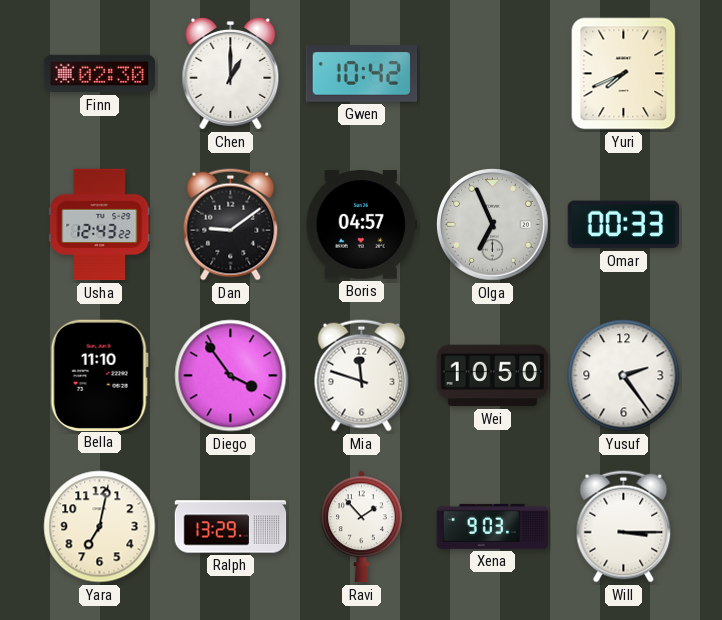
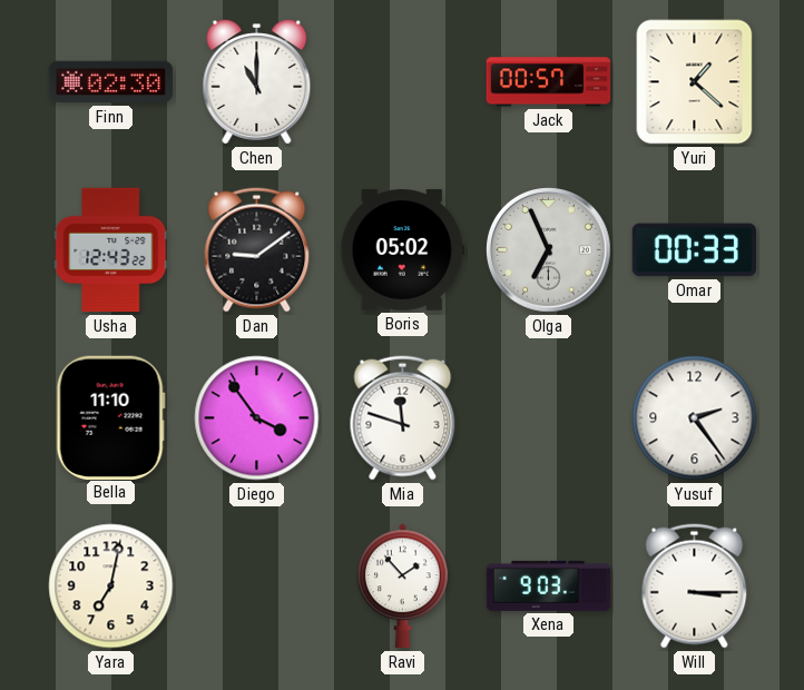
Chen: 1:00 -> 11:00 (257, 82)
Gwen: 10:42 -> none (362, 74)
Jack: none -> 00:57 (549, 82)
Yuri: 7:41 -> 1:22 (695, 82)
Boris: 04:57 -> 05:02 (403, 250)
Wei: 10:50 -> none (493, 376)
Ralph: 13:29 -> none (231, 527)
